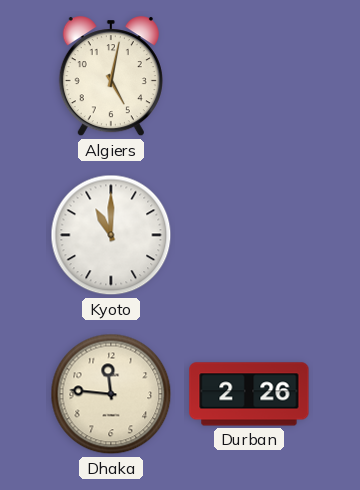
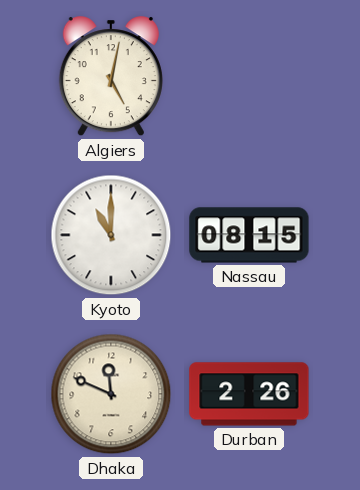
Nassau: none -> 08:15 (249, 235)
Dhaka: 11:46 -> 11:49 (111, 394)
